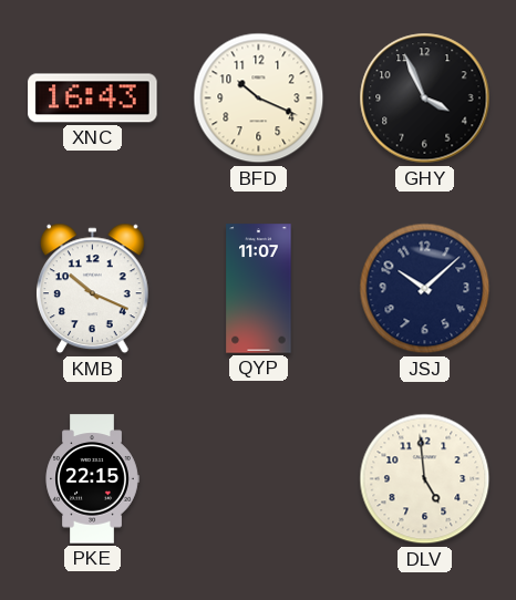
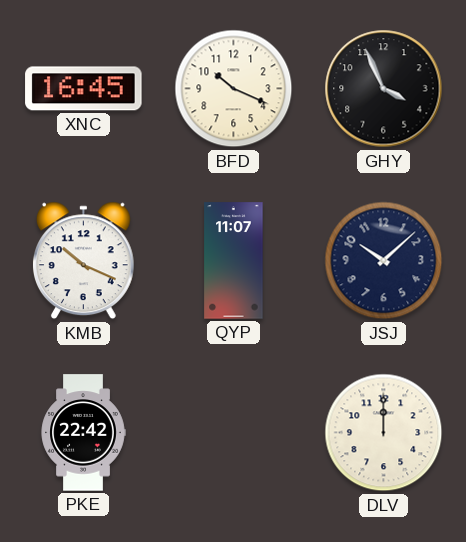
XNC: 16:43 -> 16:45 (84, 89)
PKE: 22:15 -> 22:42 (83, 433)
DLV: 4:59 -> 12:00 (384, 433)
